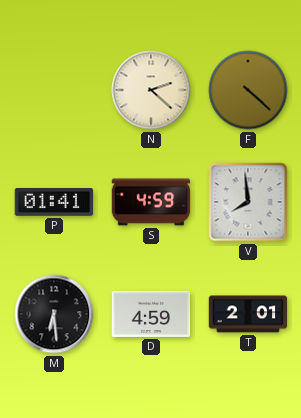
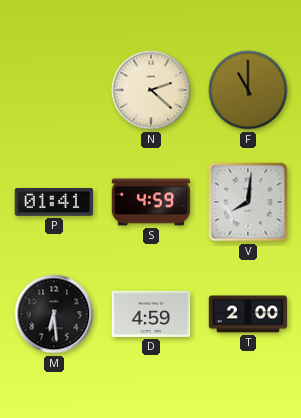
F: 4:22 -> 11:00 (248, 90)
V: 7:59 -> 8:01 (248, 202)
T: 2:01 -> 2:00 (248, 314)
